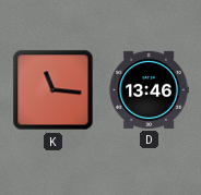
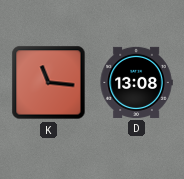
D: 13:46 -> 13:08 (136, 82)
